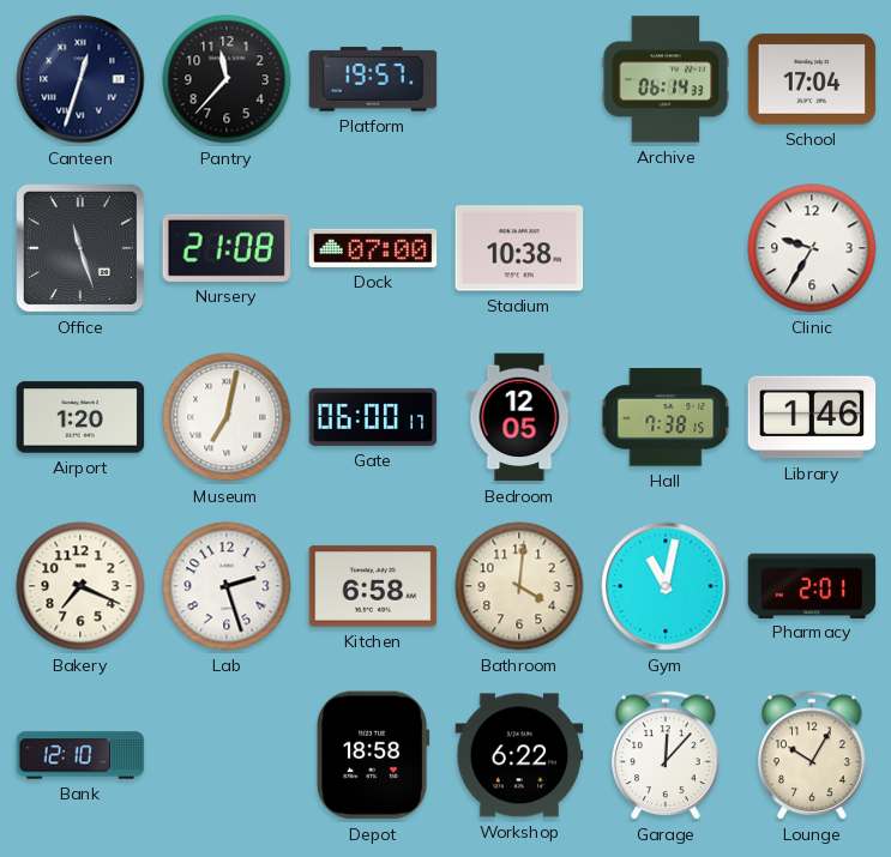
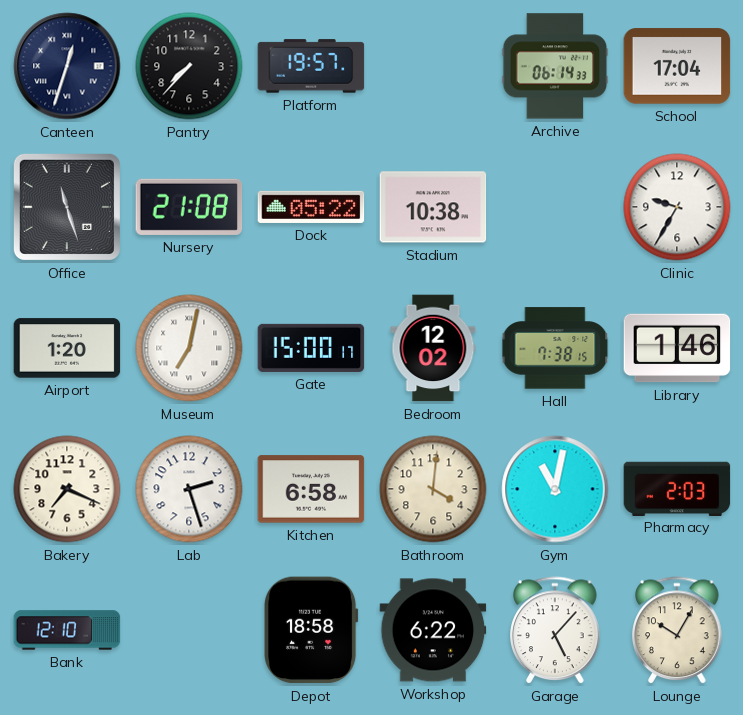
Pantry: 11:37 -> 7:37 (189, 66)
Dock: 07:00 -> 05:22 (311, 207)
Gate: 06:00 -> 15:00 (311, 348)
Bedroom: 12:05 -> 12:02 (433, 348)
Pharmacy: 2:01 -> 2:03 (677, 488)
Garage: 12:07 -> 5:07 (555, 631)
